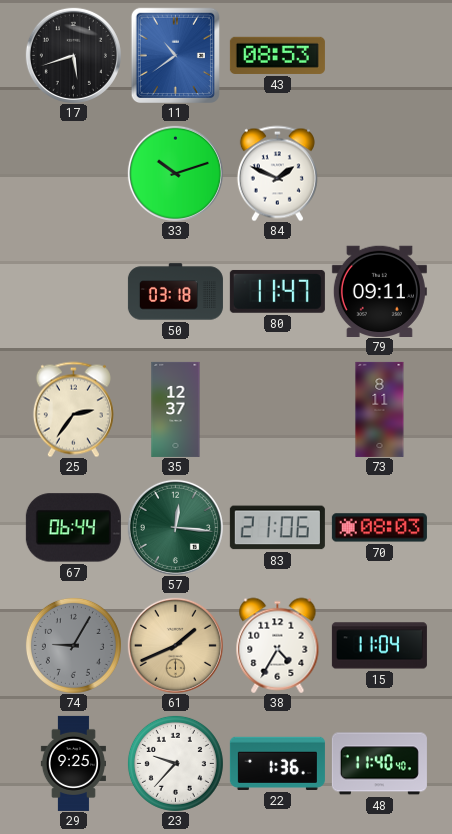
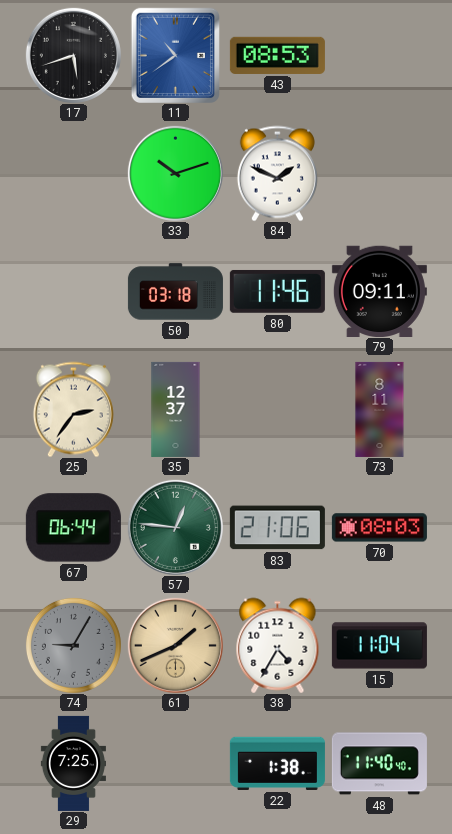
80: 11:47 -> 11:46 (277, 291)
57: 12:16 -> 12:46 (175, 527)
29: 9:25 -> 7:25 (73, 763)
23: 9:37 -> none (175, 763)
22: 1:36 -> 1:38 (277, 763)
